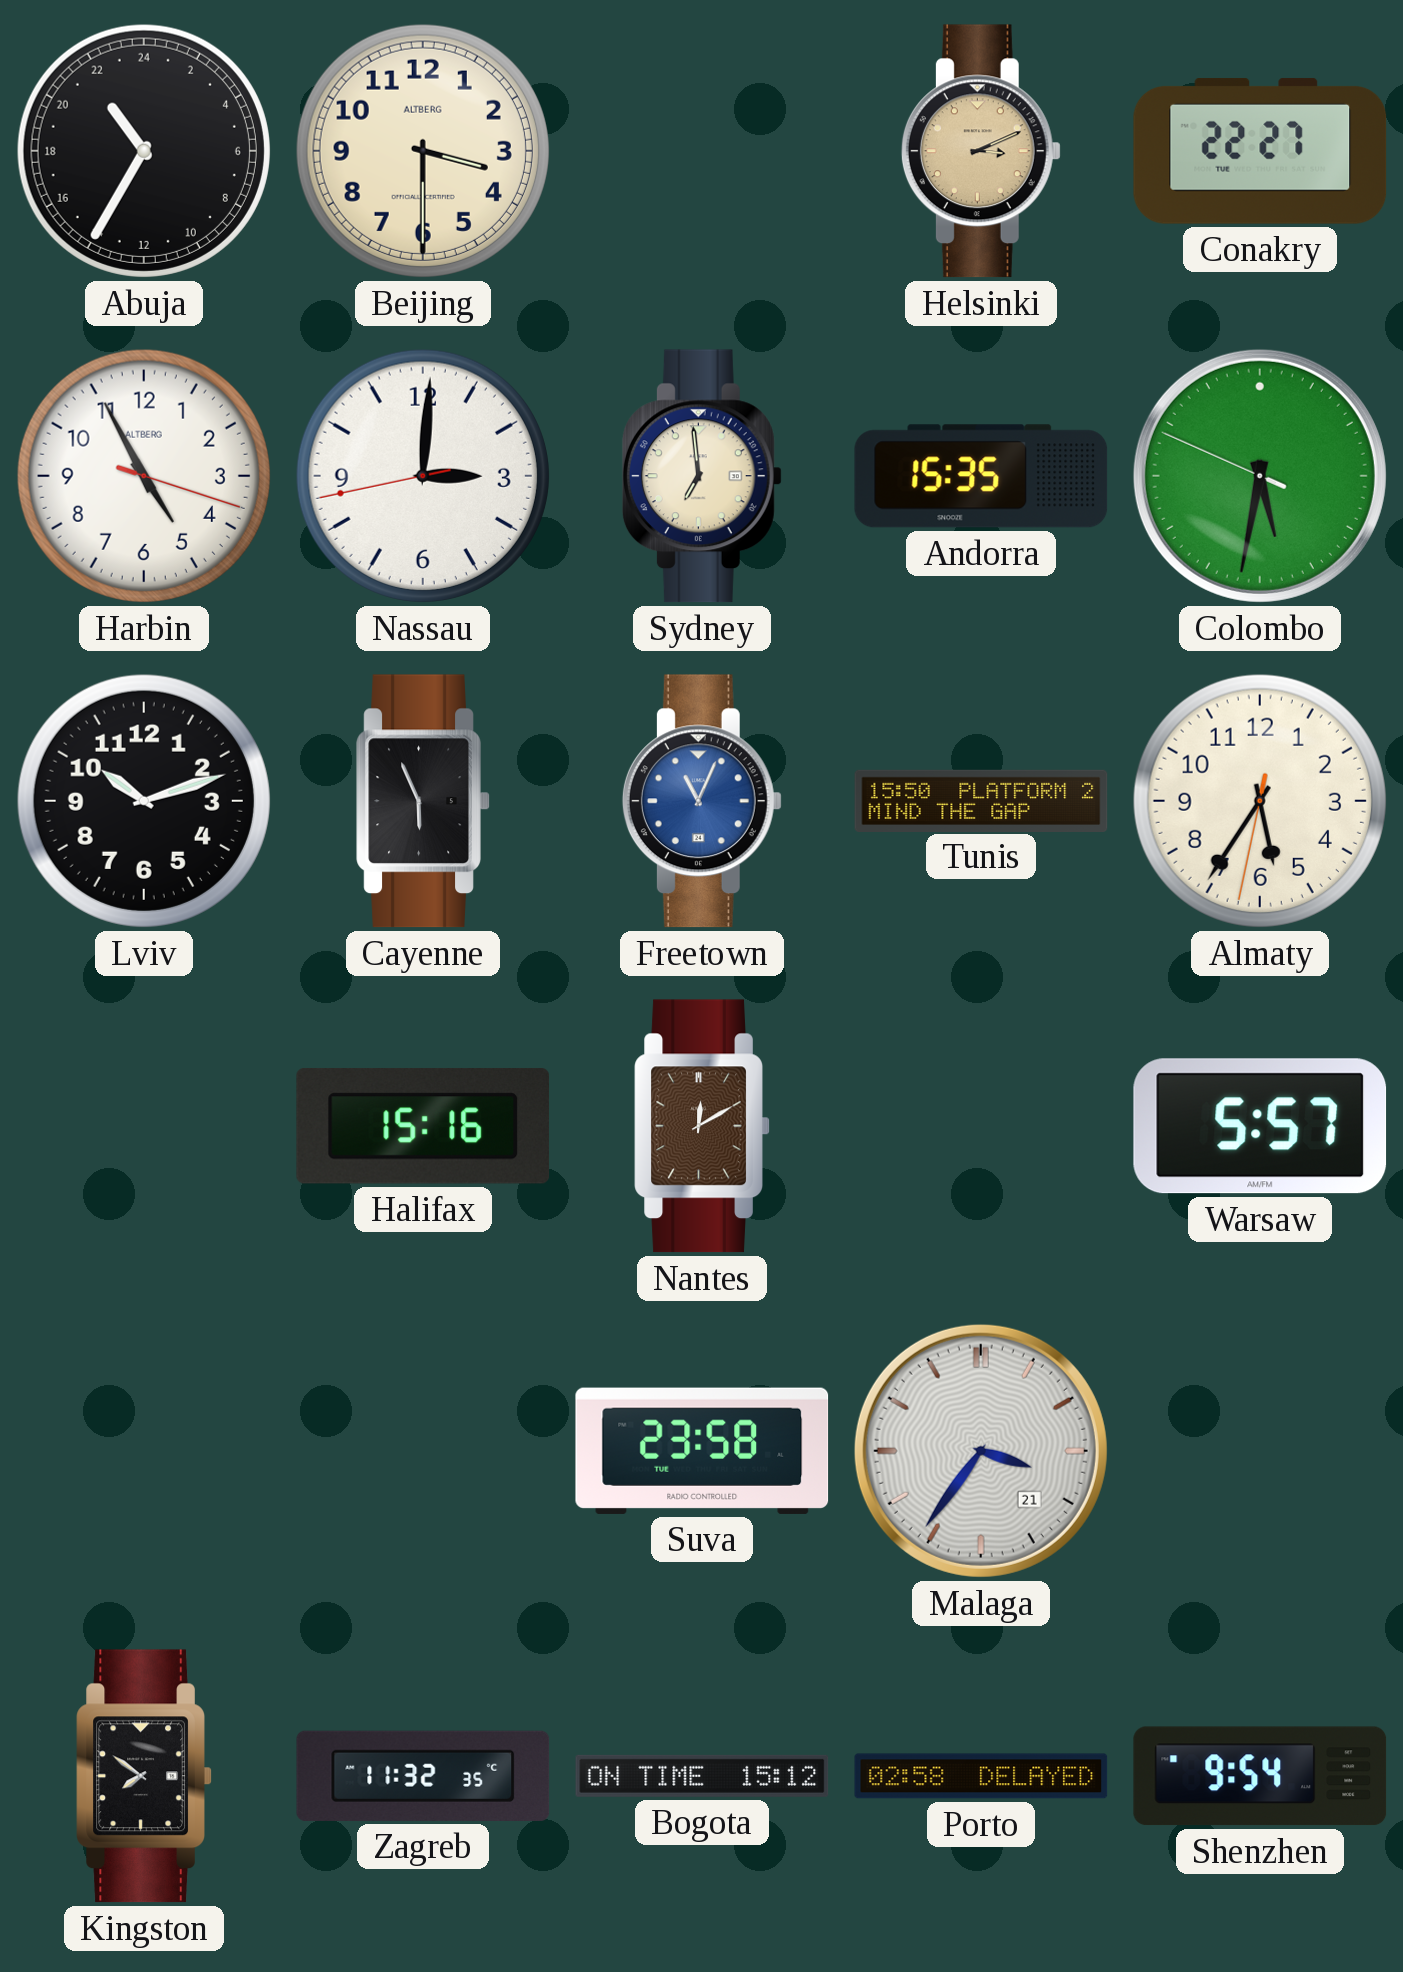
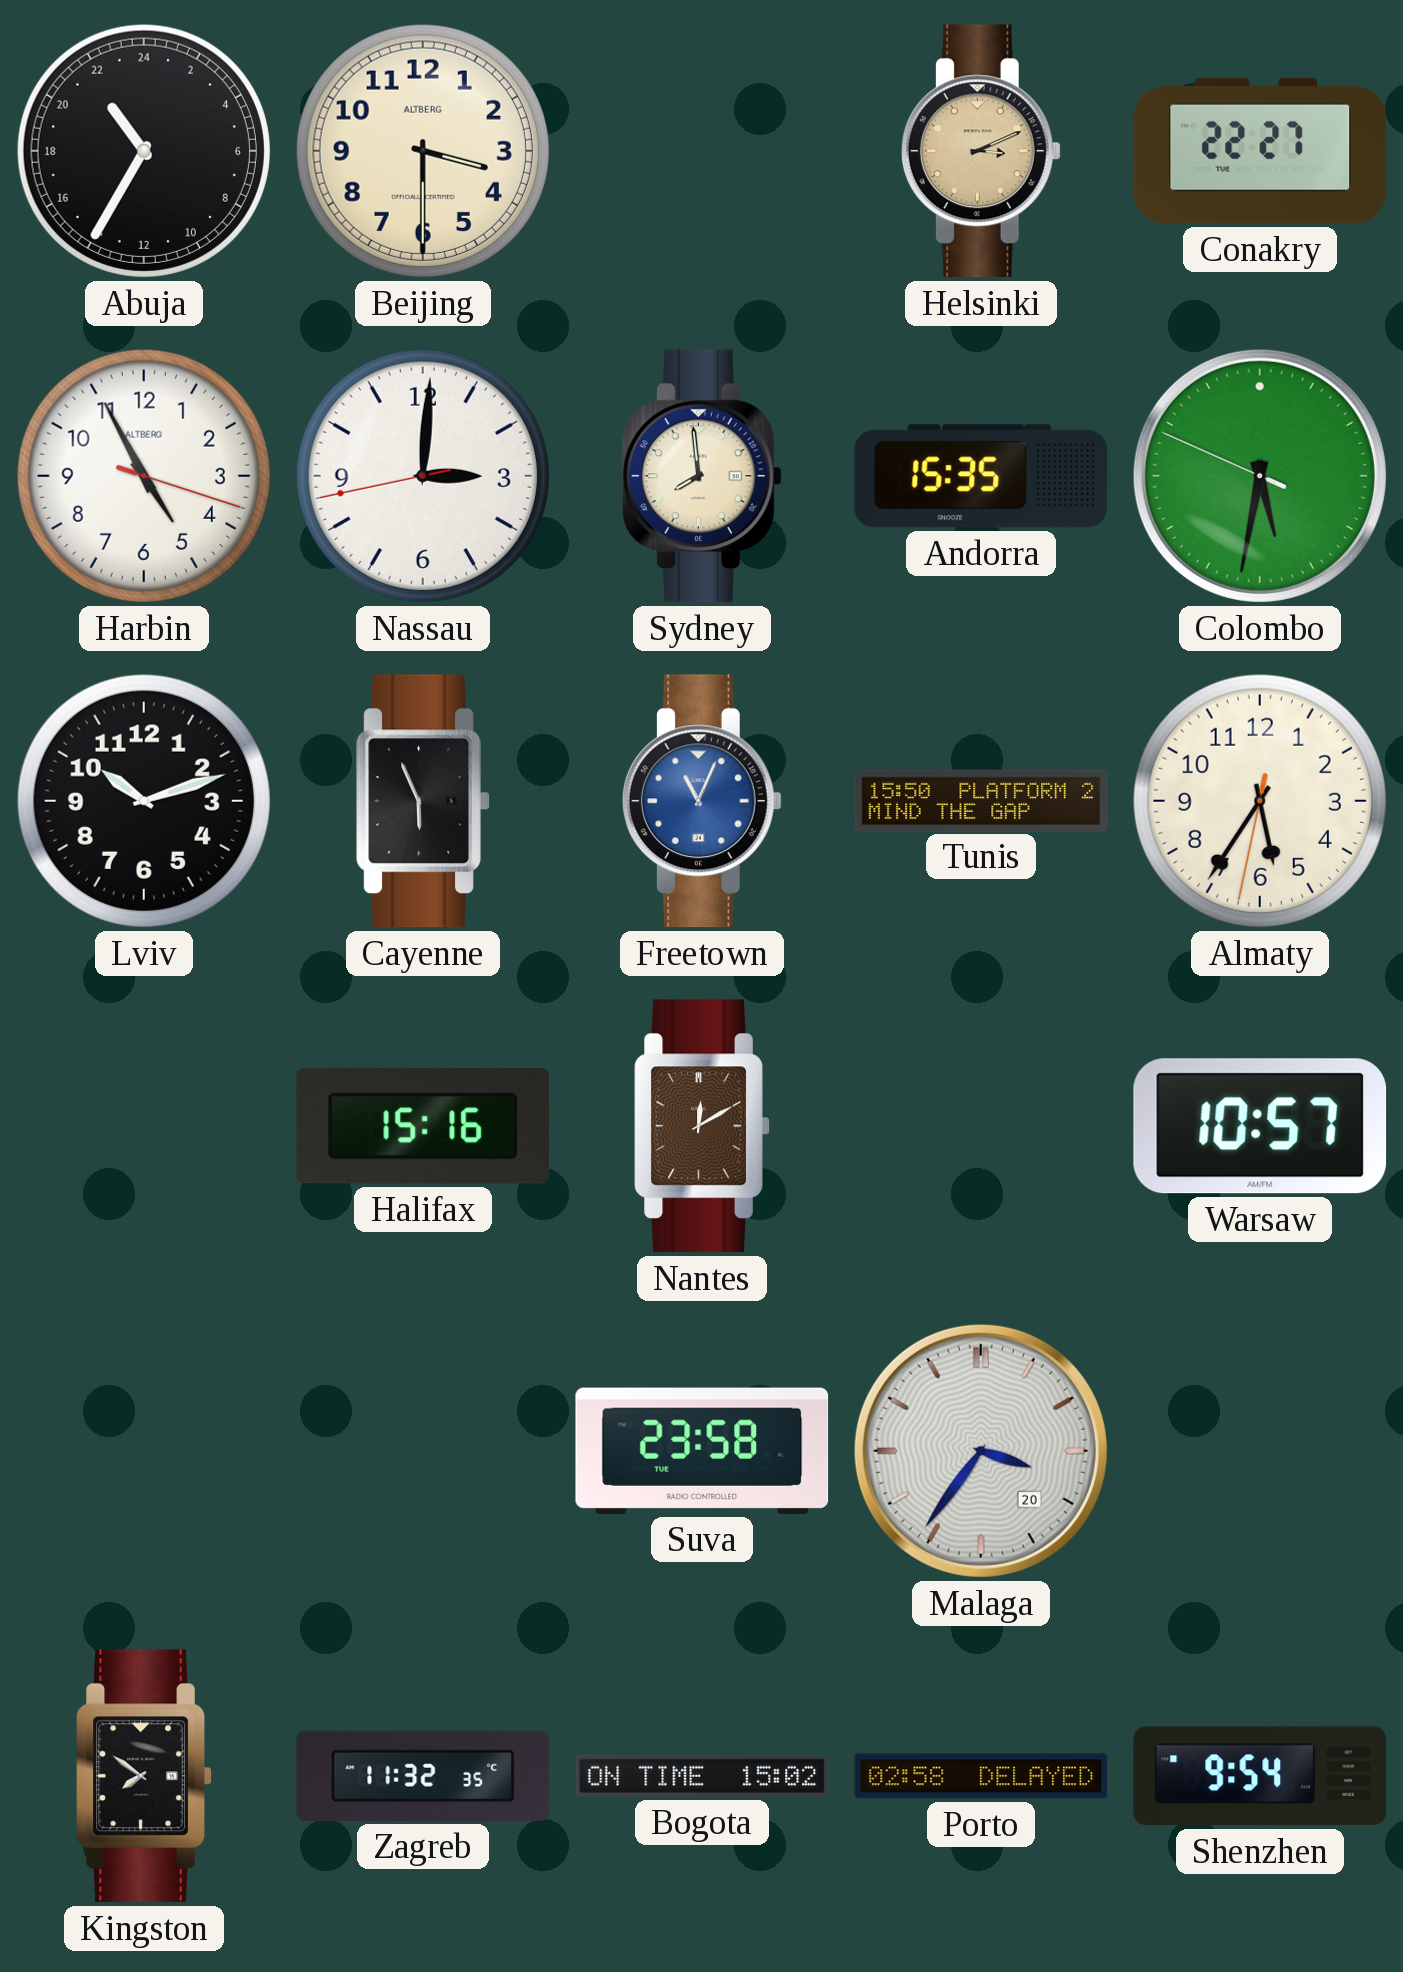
Sydney: 6:59 -> 7:59 (702, 476)
Warsaw: 5:57 -> 10:57 (1260, 1126)
Malaga date: 21 -> 20 (981, 1451)
Bogota: 15:12 -> 15:02 (702, 1776)
